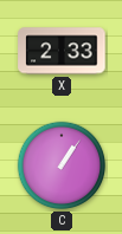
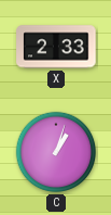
C: 1:06 -> 1:03 (56, 152)
